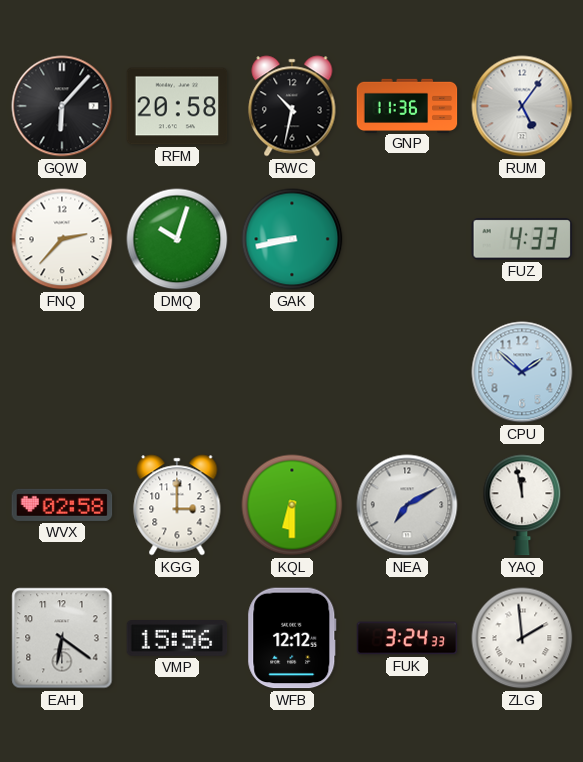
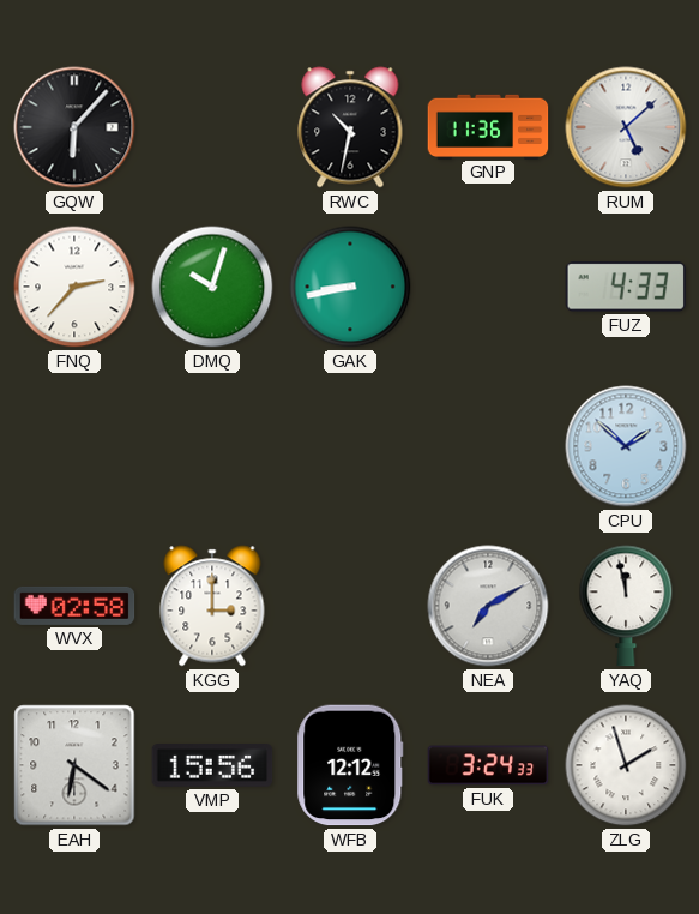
RFM: 20:58 -> none (177, 106)
RUM: 5:06 -> 5:08 (626, 127)
KQL: 6:30 -> none (292, 505)
ZLG: 1:59 -> 1:57 (626, 765)
